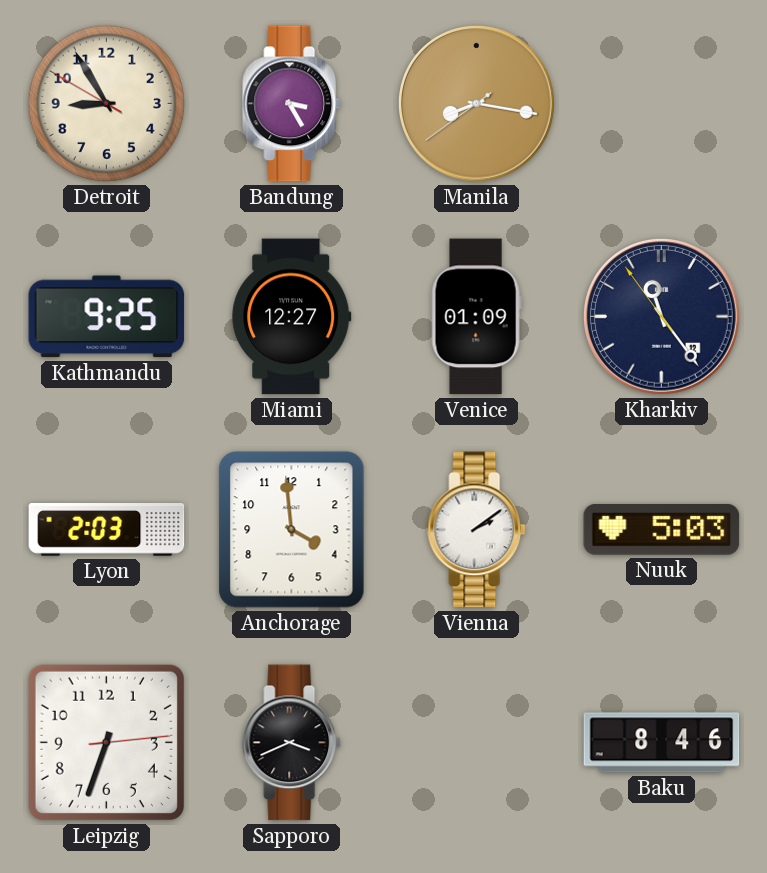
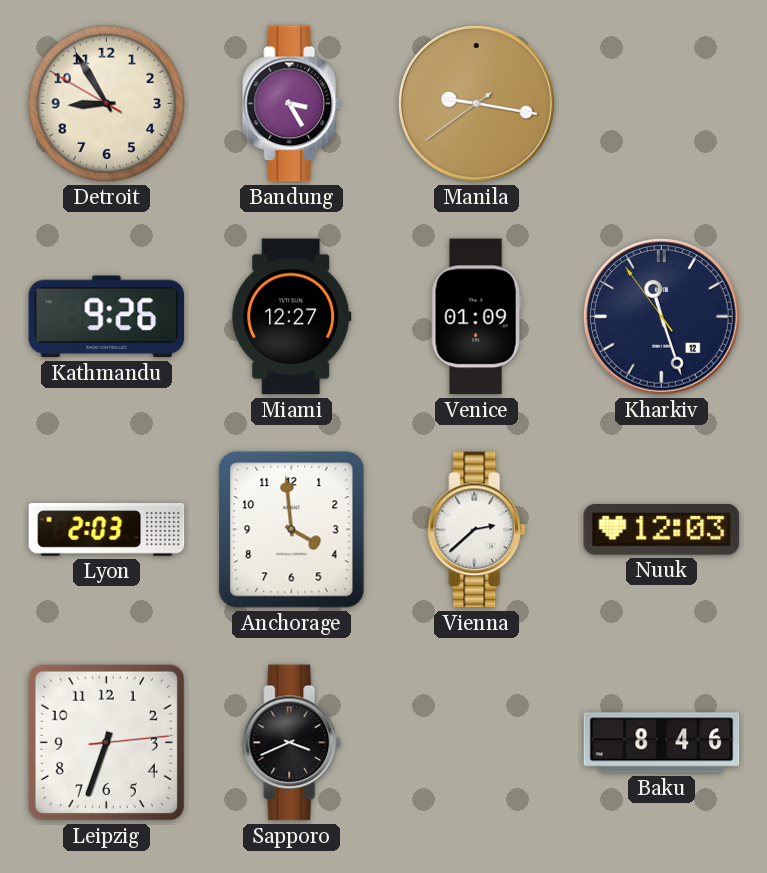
Manila: 8:16 -> 9:16 (476, 103)
Kathmandu: 9:25 -> 9:26 (107, 317)
Kharkiv: 11:23 -> 11:26 (661, 316)
Vienna: 2:09 -> 2:38 (477, 530)
Nuuk: 5:03 -> 12:03 (662, 530)
